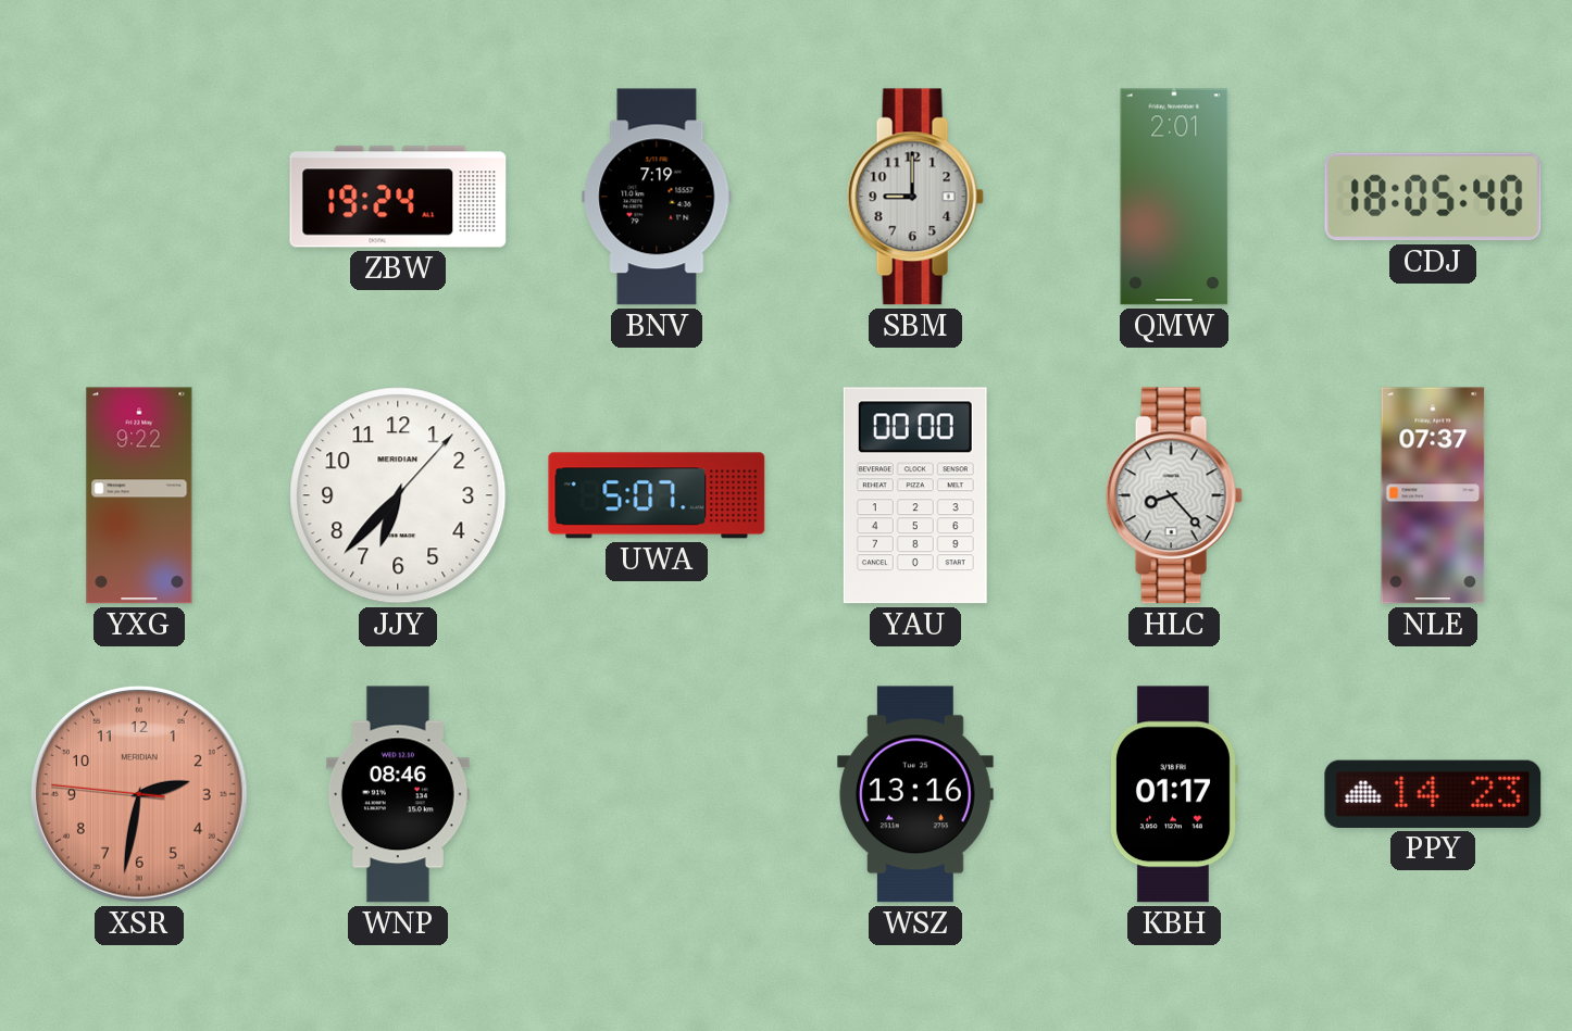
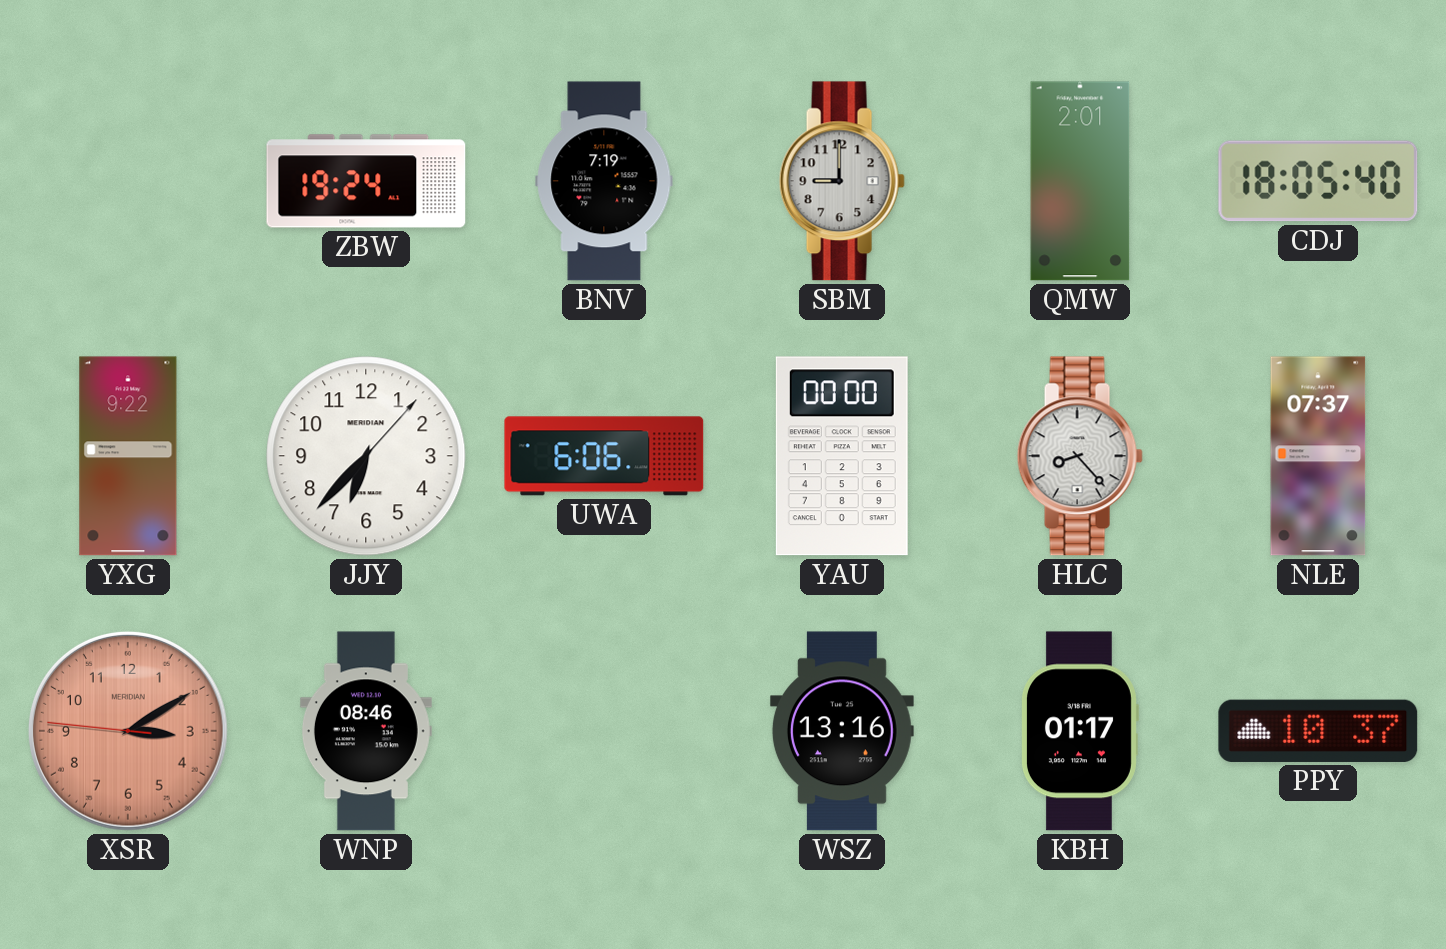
UWA: 5:07 -> 6:06 (604, 456)
XSR: 2:31 -> 3:09 (128, 731)
PPY: 14:23 -> 10:37 (1318, 731)
